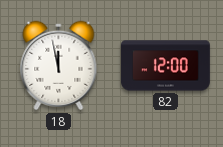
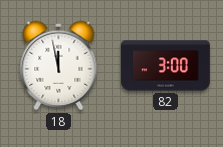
82: 12:00 -> 3:00 (165, 66)
